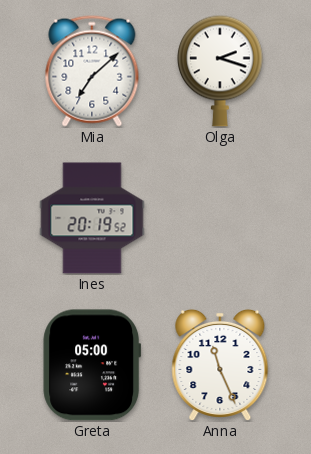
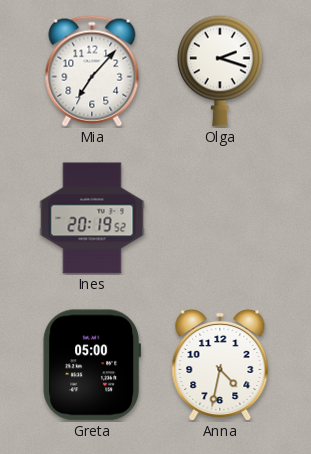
Mia: 7:08 -> 7:07 (92, 71)
Anna: 11:26 -> 4:32 (220, 364)
